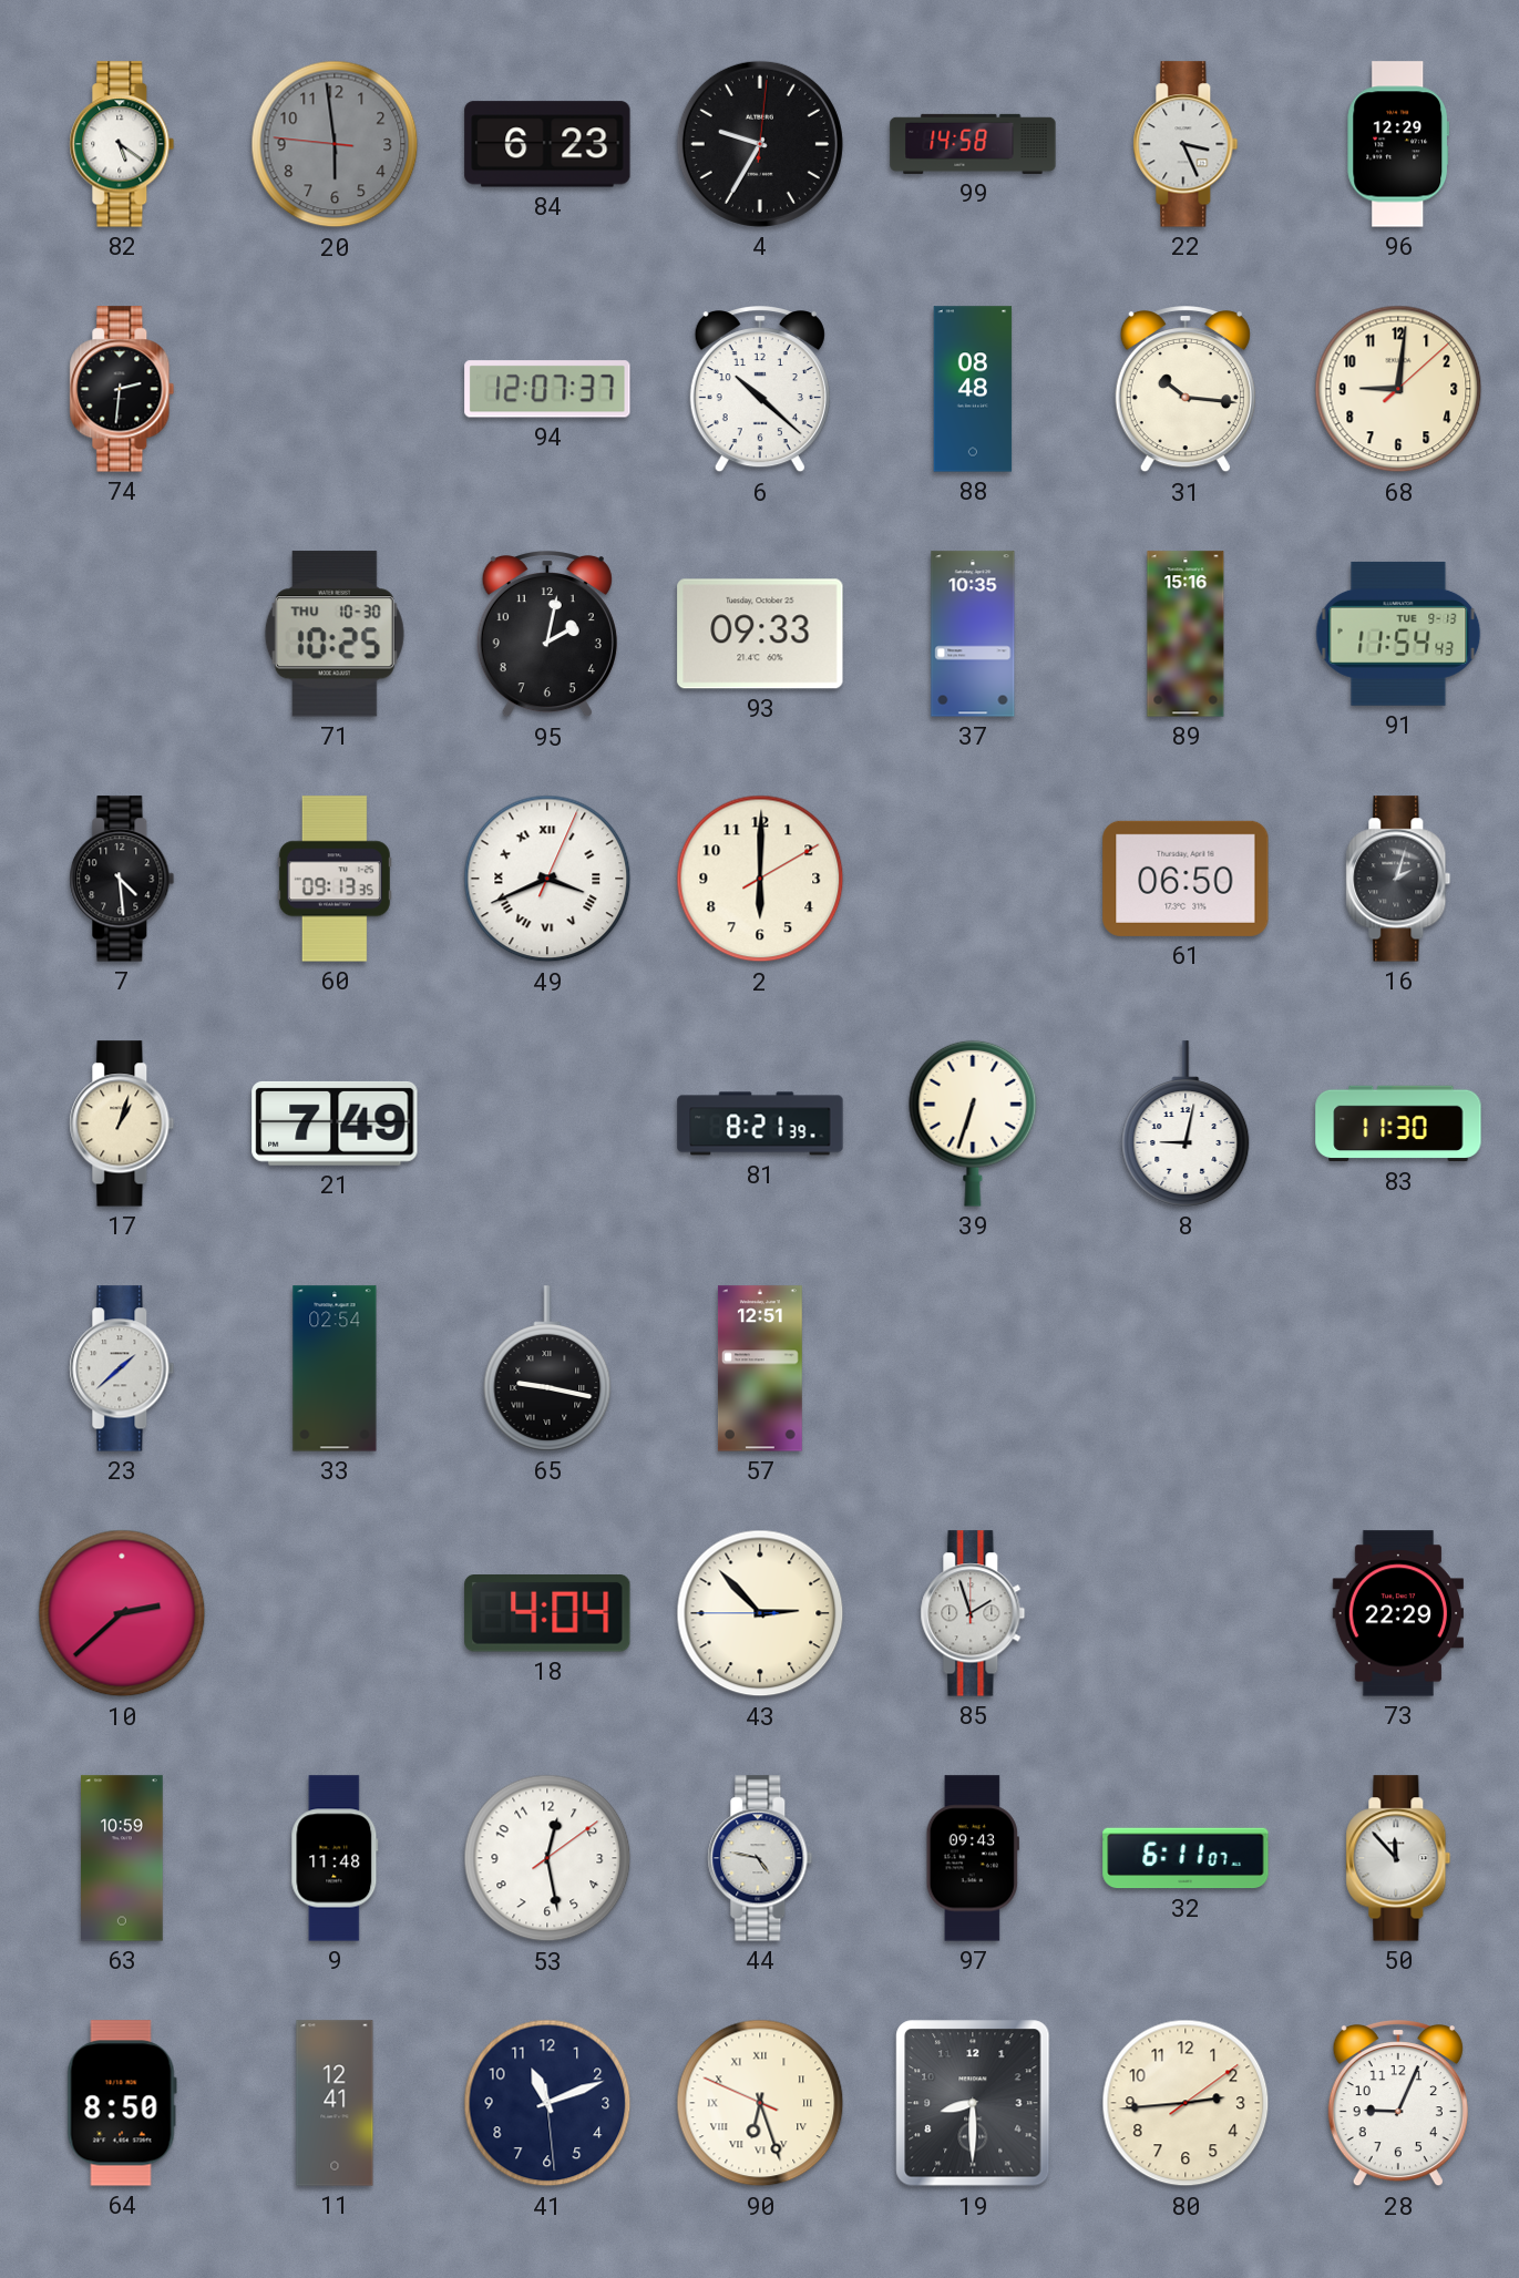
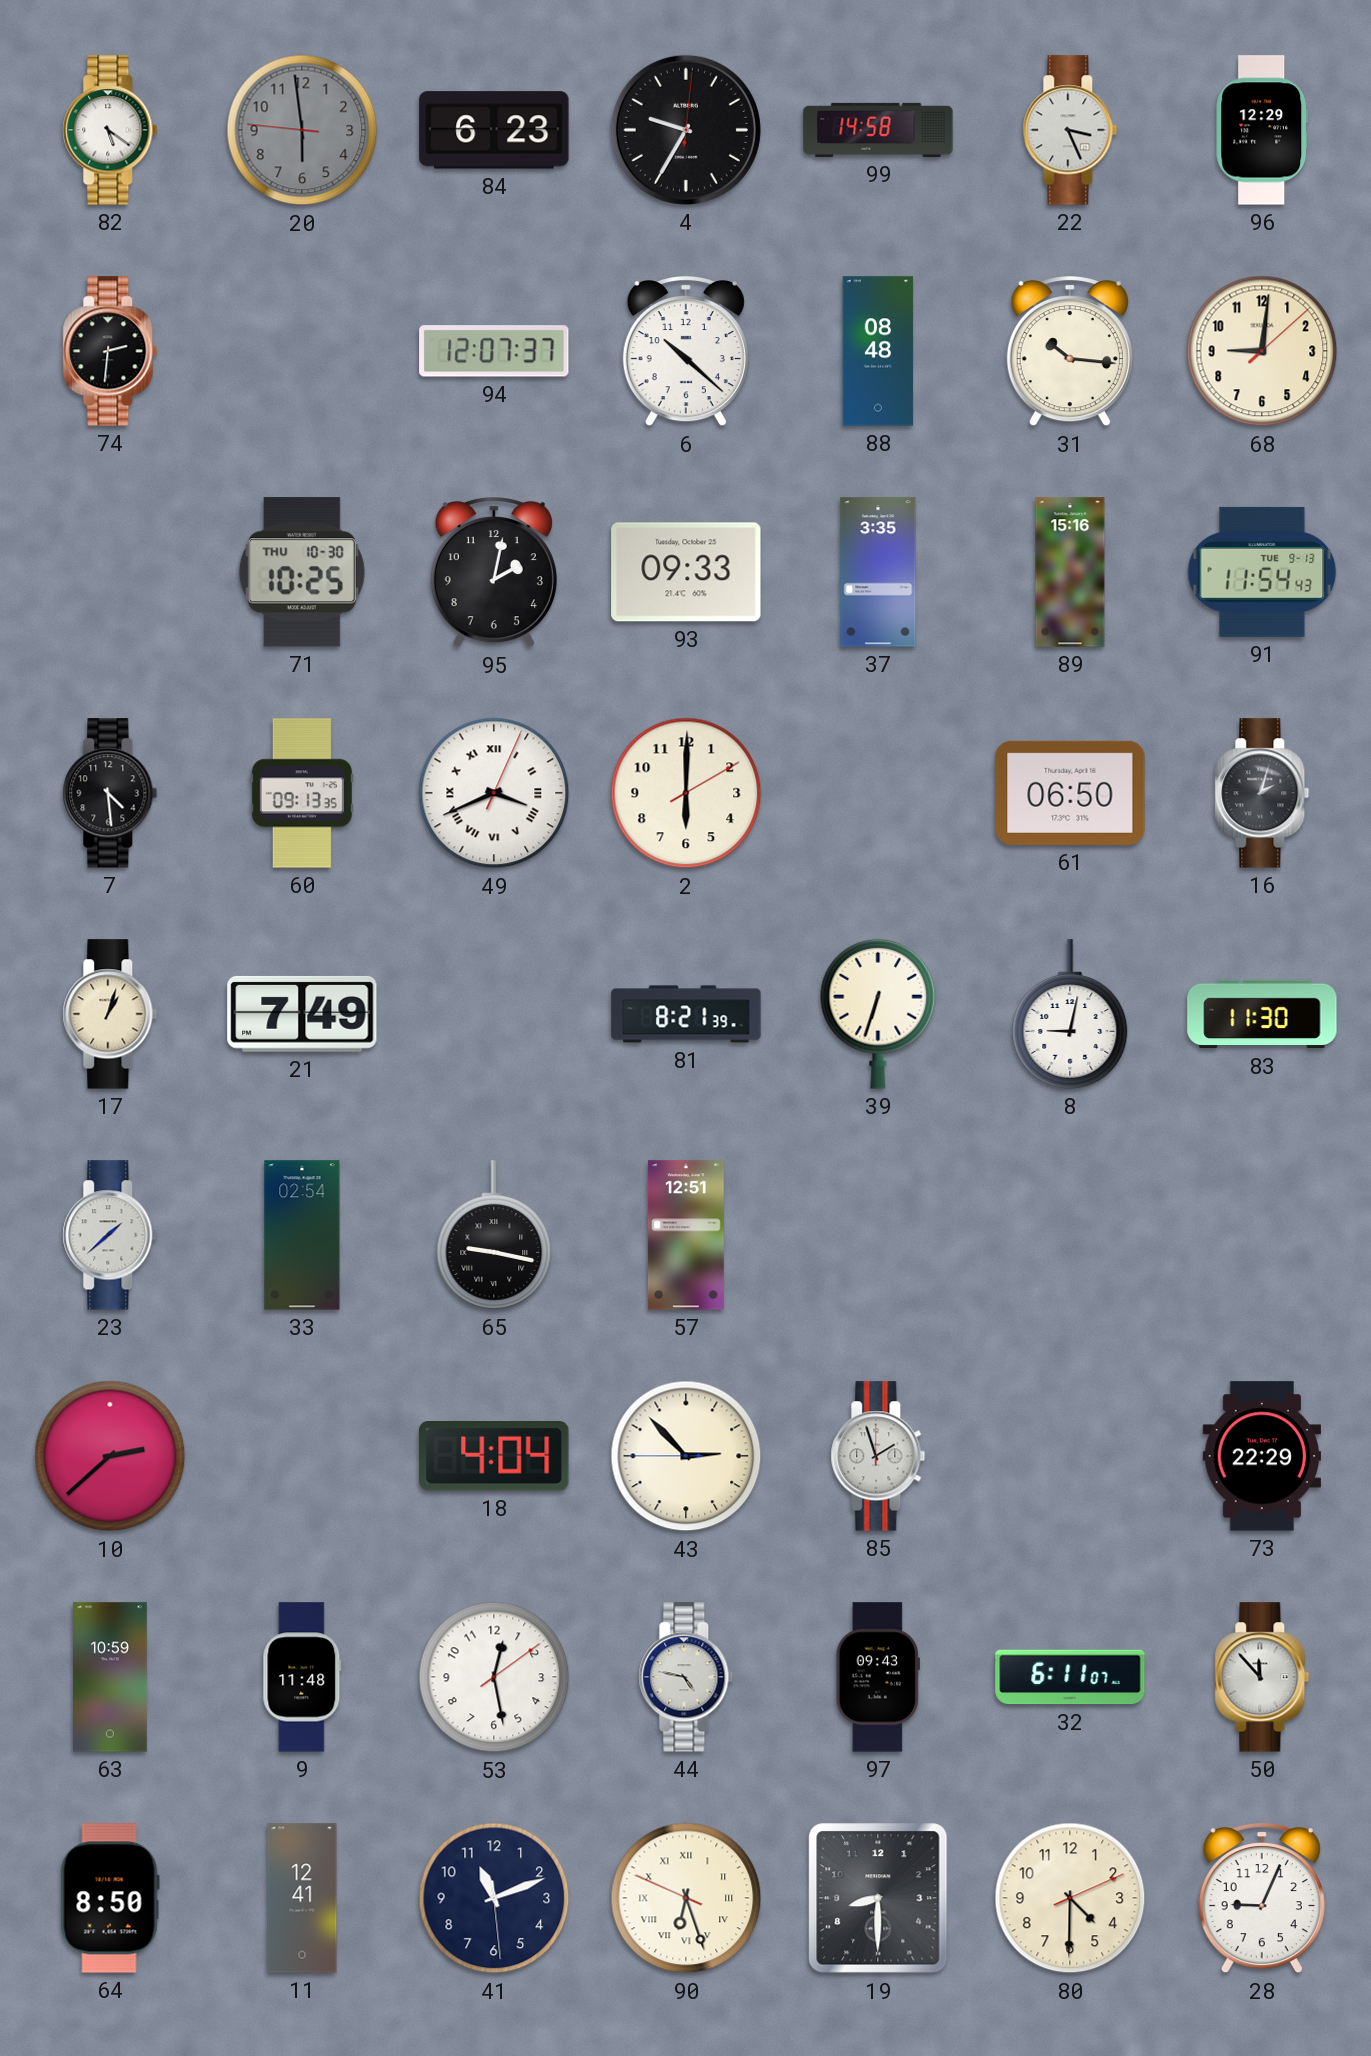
37: 10:35 -> 3:35 (878, 572)
80: 2:44 -> 4:30 (1070, 1898)
